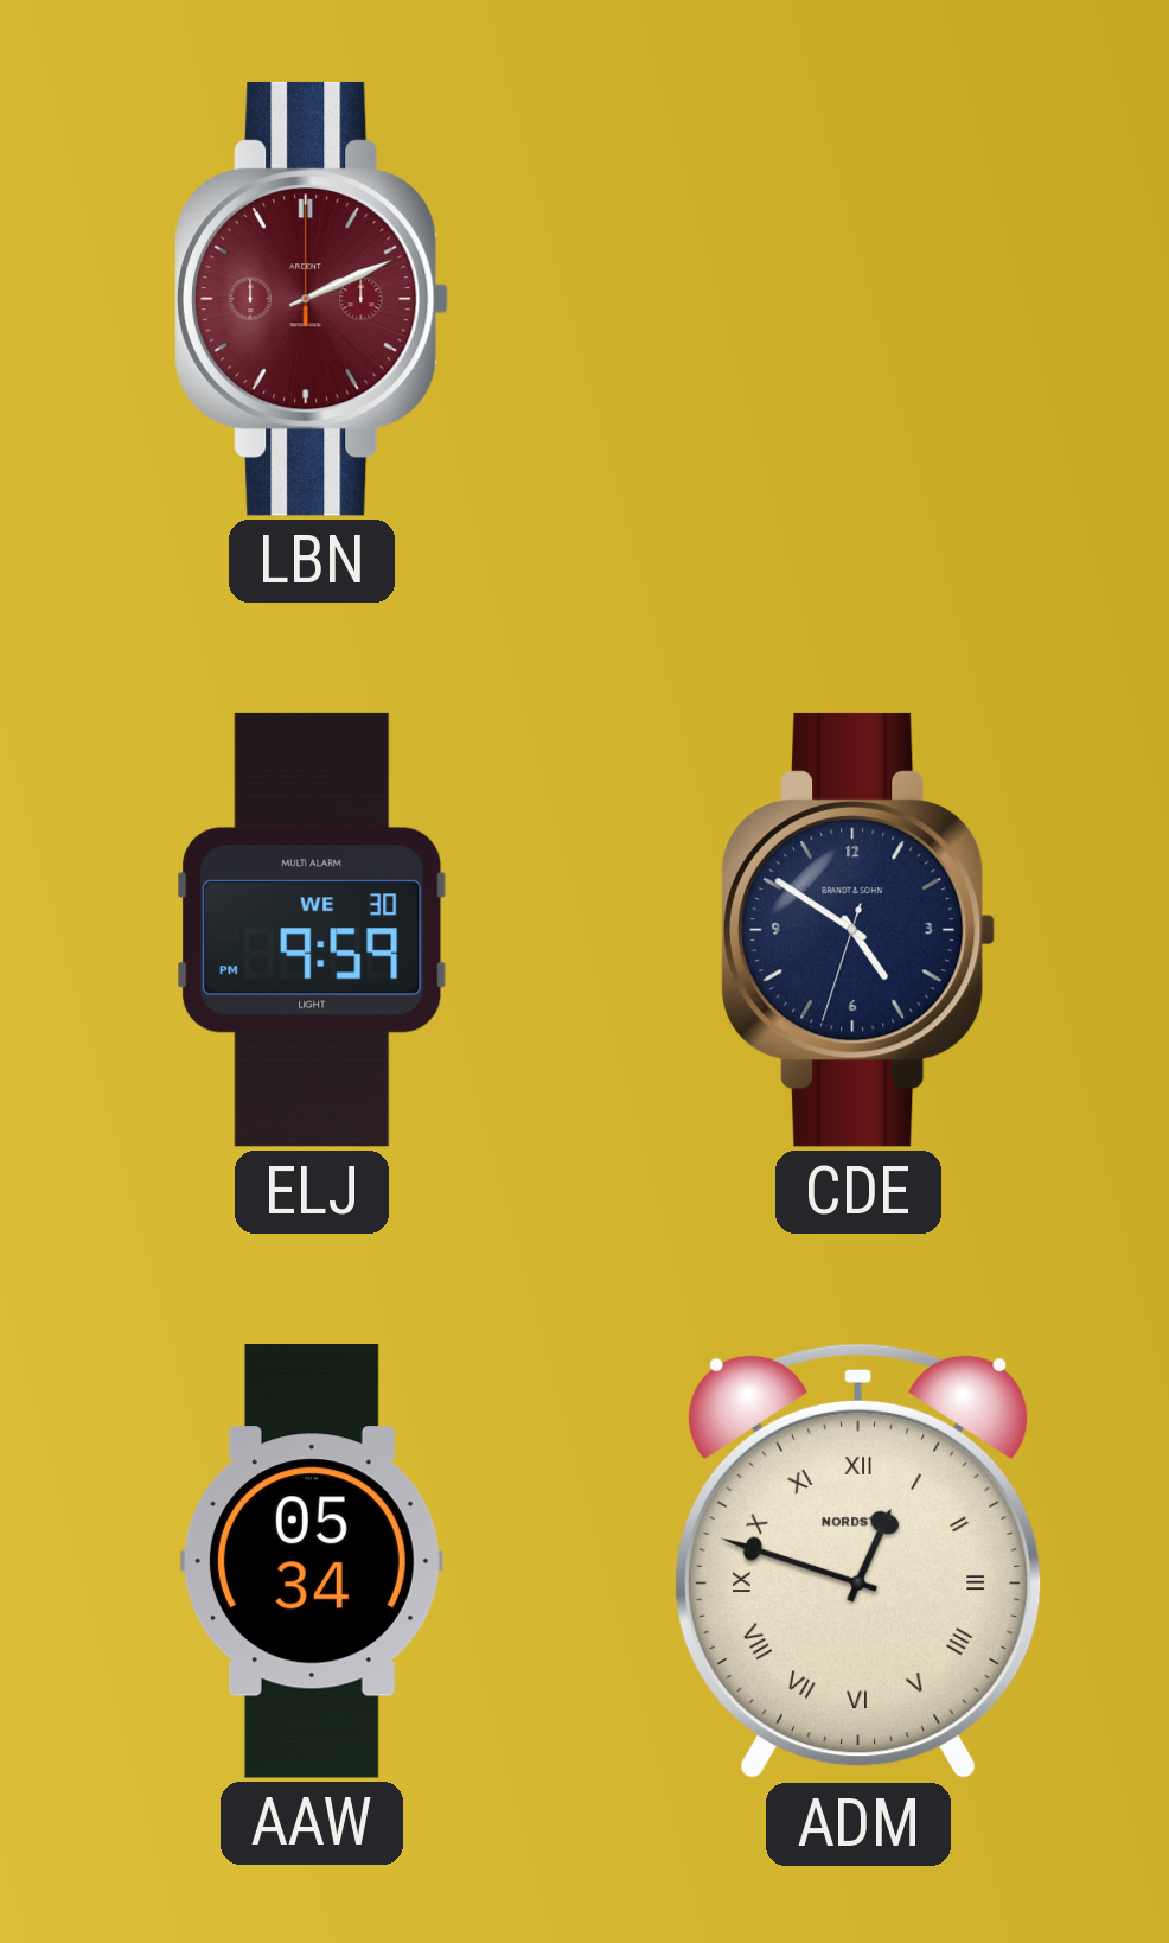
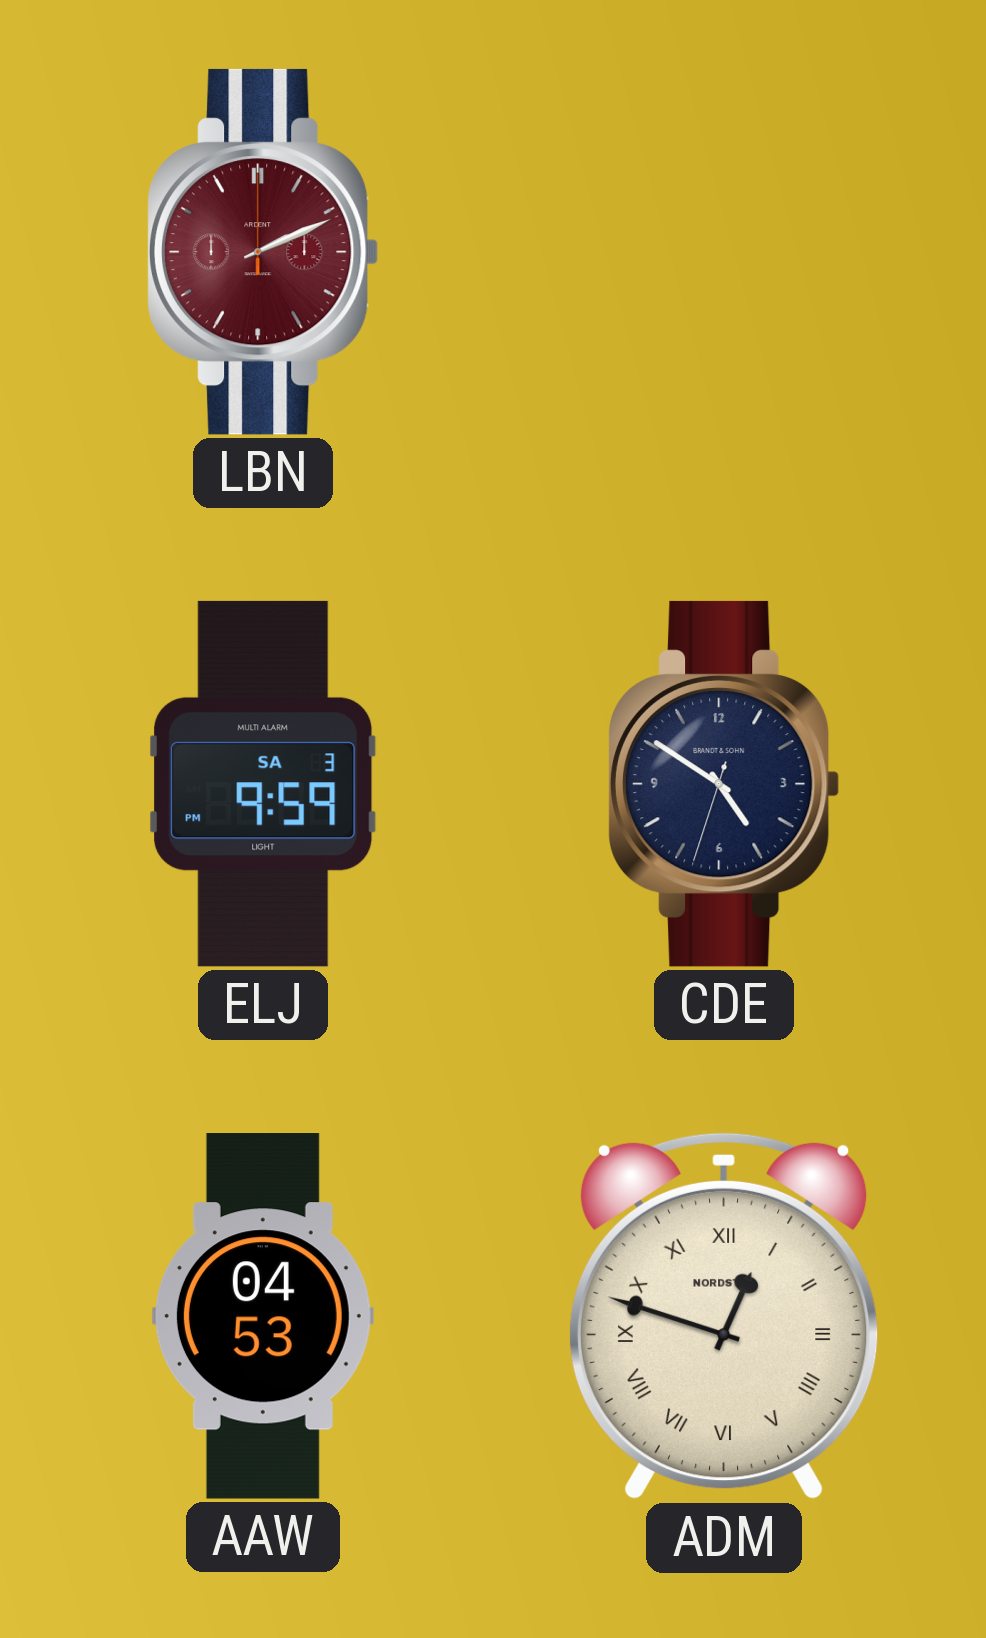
ELJ date: WE 30 -> SA 3 (263, 784)
AAW: 05:34 -> 04:53 (263, 1316)
